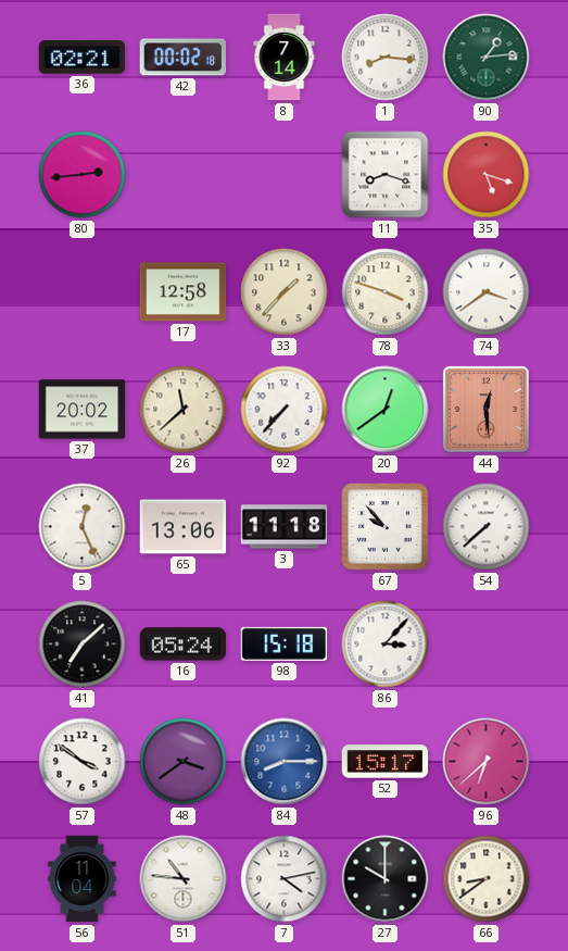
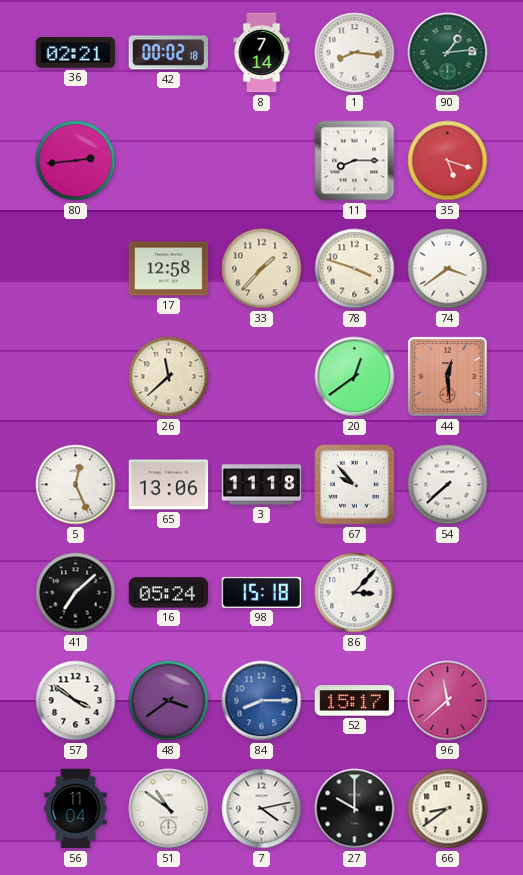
11: 8:18 -> 8:15 (355, 161)
37: 20:02 -> none (83, 410)
92: 7:37 -> none (285, 410)
96: 6:38 -> 11:38 (448, 701)
51: 10:46 -> 10:51 (169, 809)
